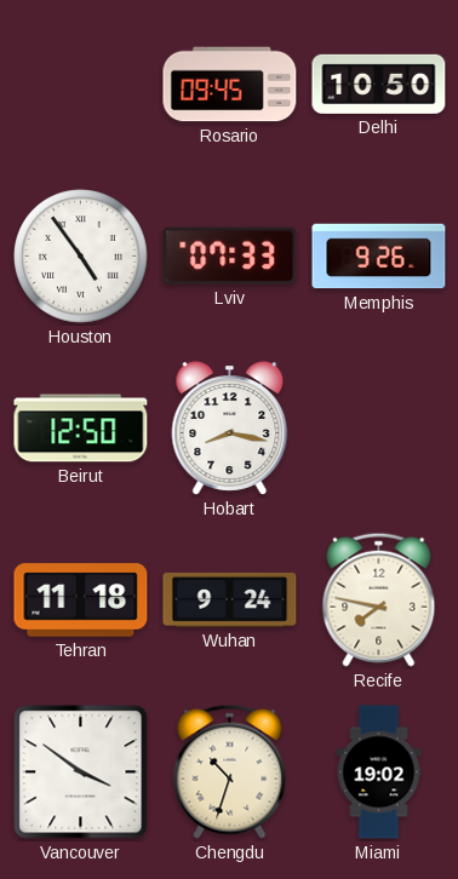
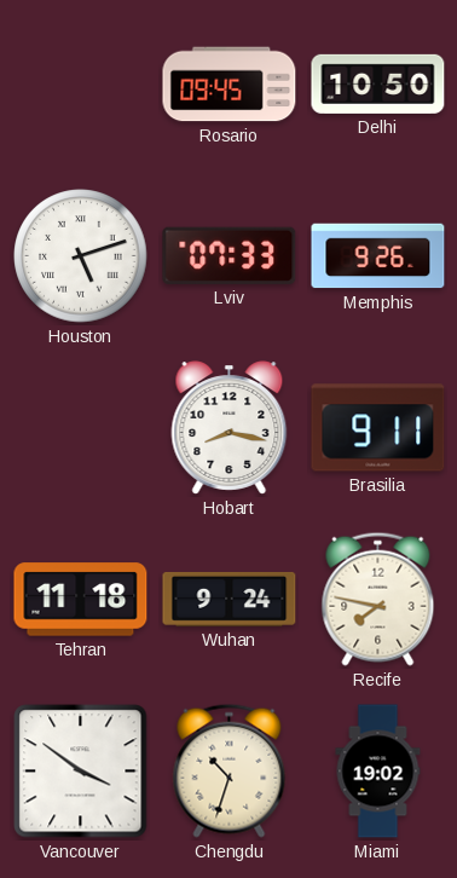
Houston: 4:54 -> 5:12 (81, 256)
Beirut: 12:50 -> none (81, 429)
Brasilia: none -> 9:11 (378, 428)
